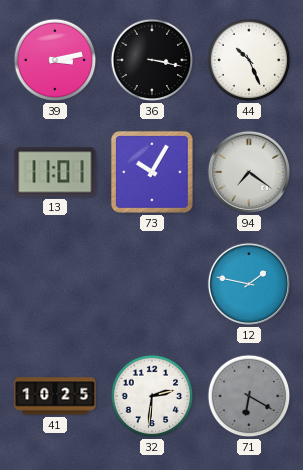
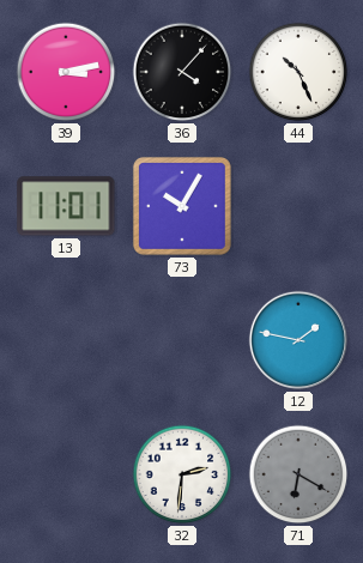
36: 3:17 -> 4:07 (182, 72)
94: 7:21 -> none (249, 172)
41: 10:25 -> none (55, 396)
